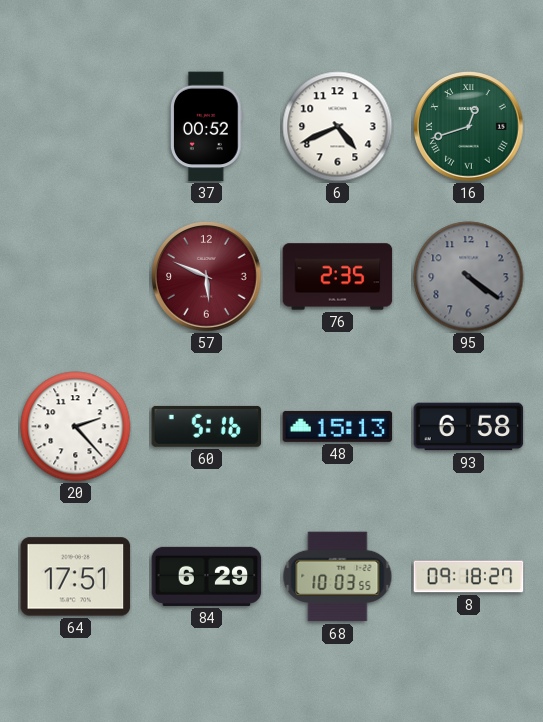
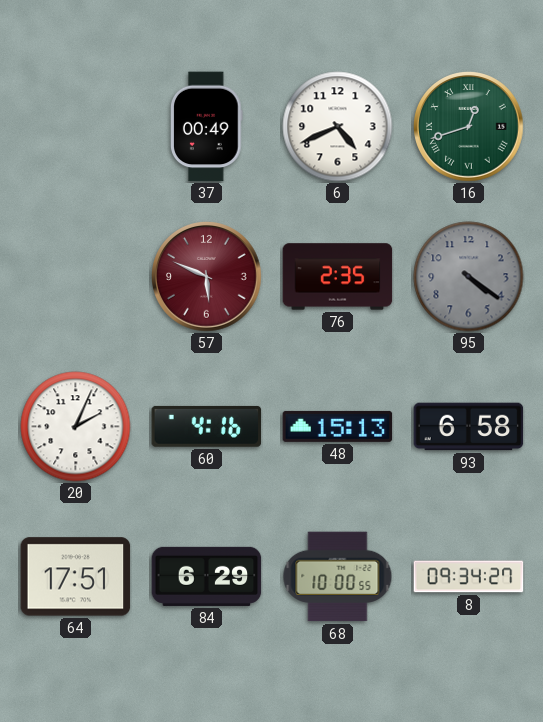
37: 00:52 -> 00:49 (207, 127)
20: 2:23 -> 2:04 (76, 427)
60: 5:16 -> 4:16 (207, 426)
68: 10:03 -> 10:00 (338, 577)
8: 09:18 -> 09:34 (469, 577)
